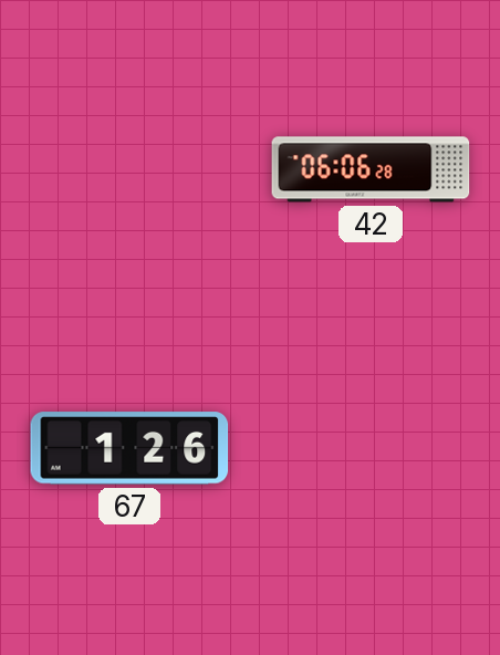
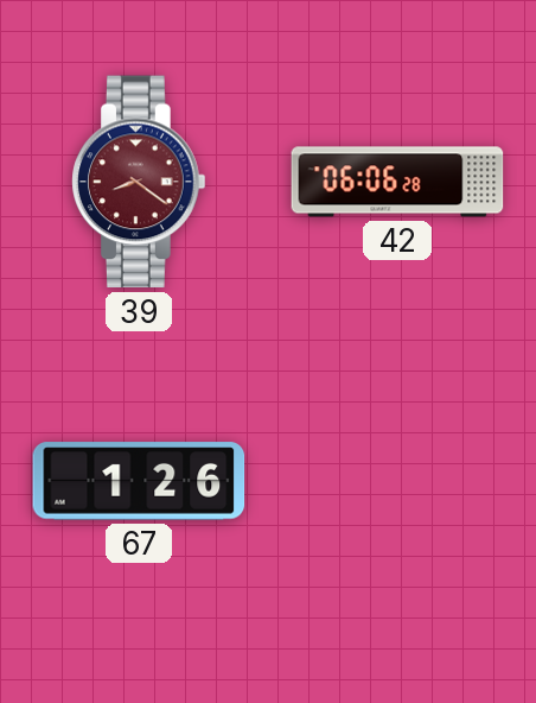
39: none -> 8:21 (139, 182)
